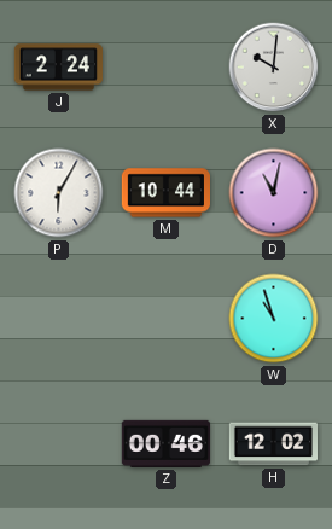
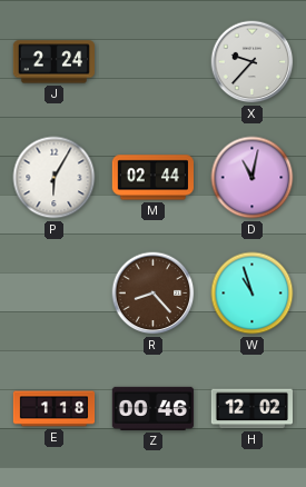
X: 10:01 -> 9:37 (253, 62)
M: 10:44 -> 02:44 (152, 178)
R: none -> 8:23 (154, 294)
E: none -> 1:18 (55, 409)
